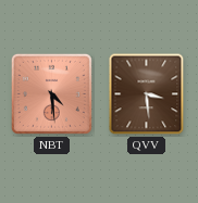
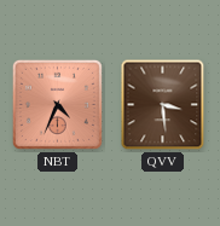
NBT: 4:29 -> 4:34 (57, 104)
